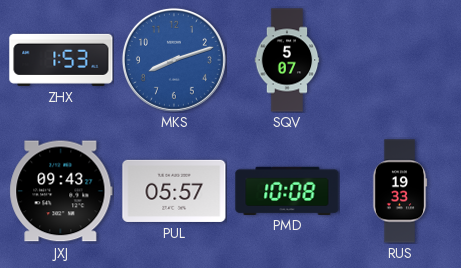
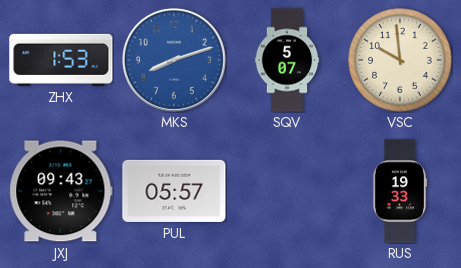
VSC: none -> 9:59 (400, 60)
PMD: 10:08 -> none (287, 190)
